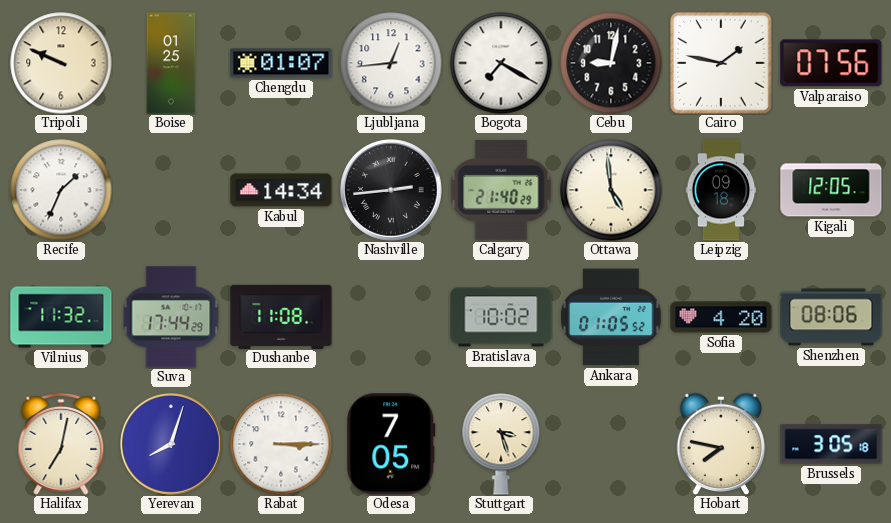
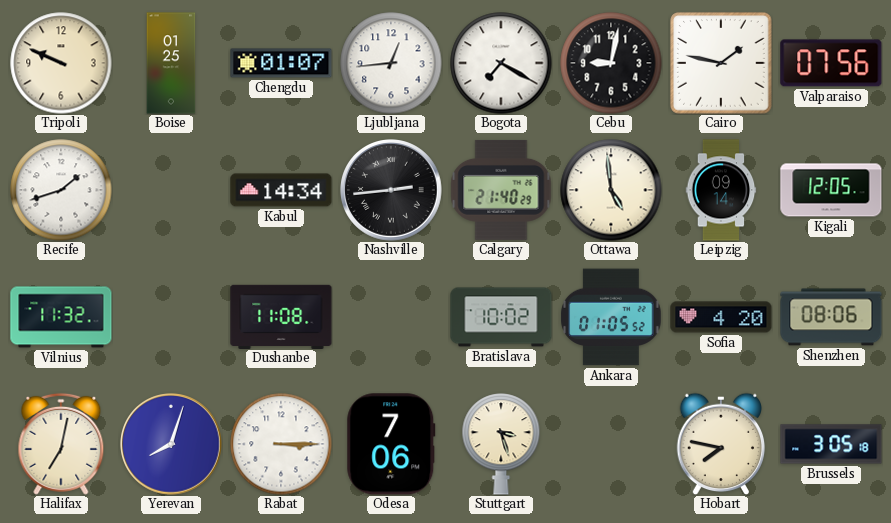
Recife: 1:34 -> 1:42 (61, 190)
Leipzig: 09:18 -> 09:14 (721, 190)
Suva: 17:44 -> none (171, 317)
Odesa: 7:05 -> 7:06 (391, 444)
